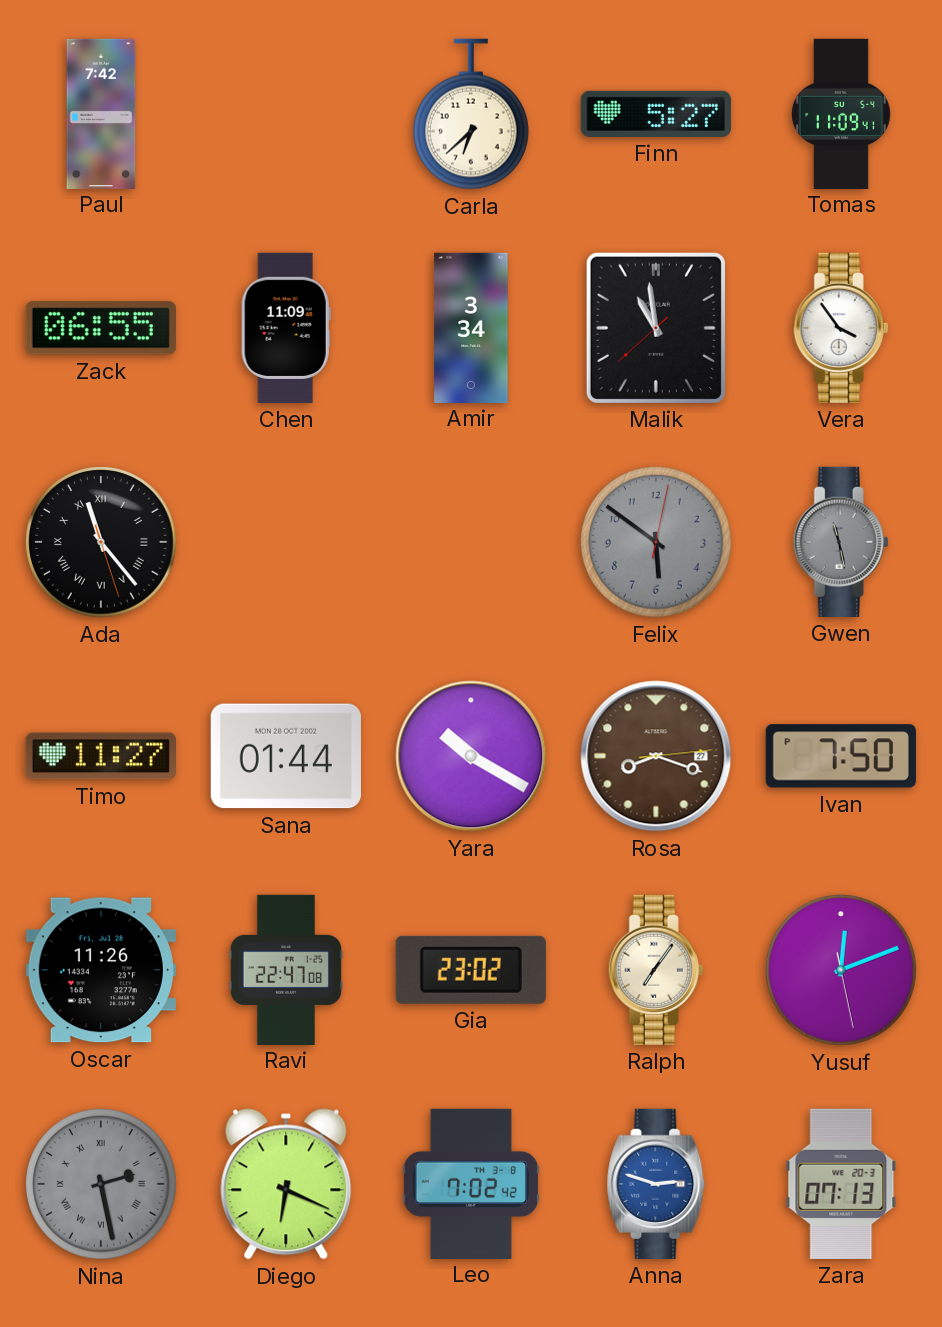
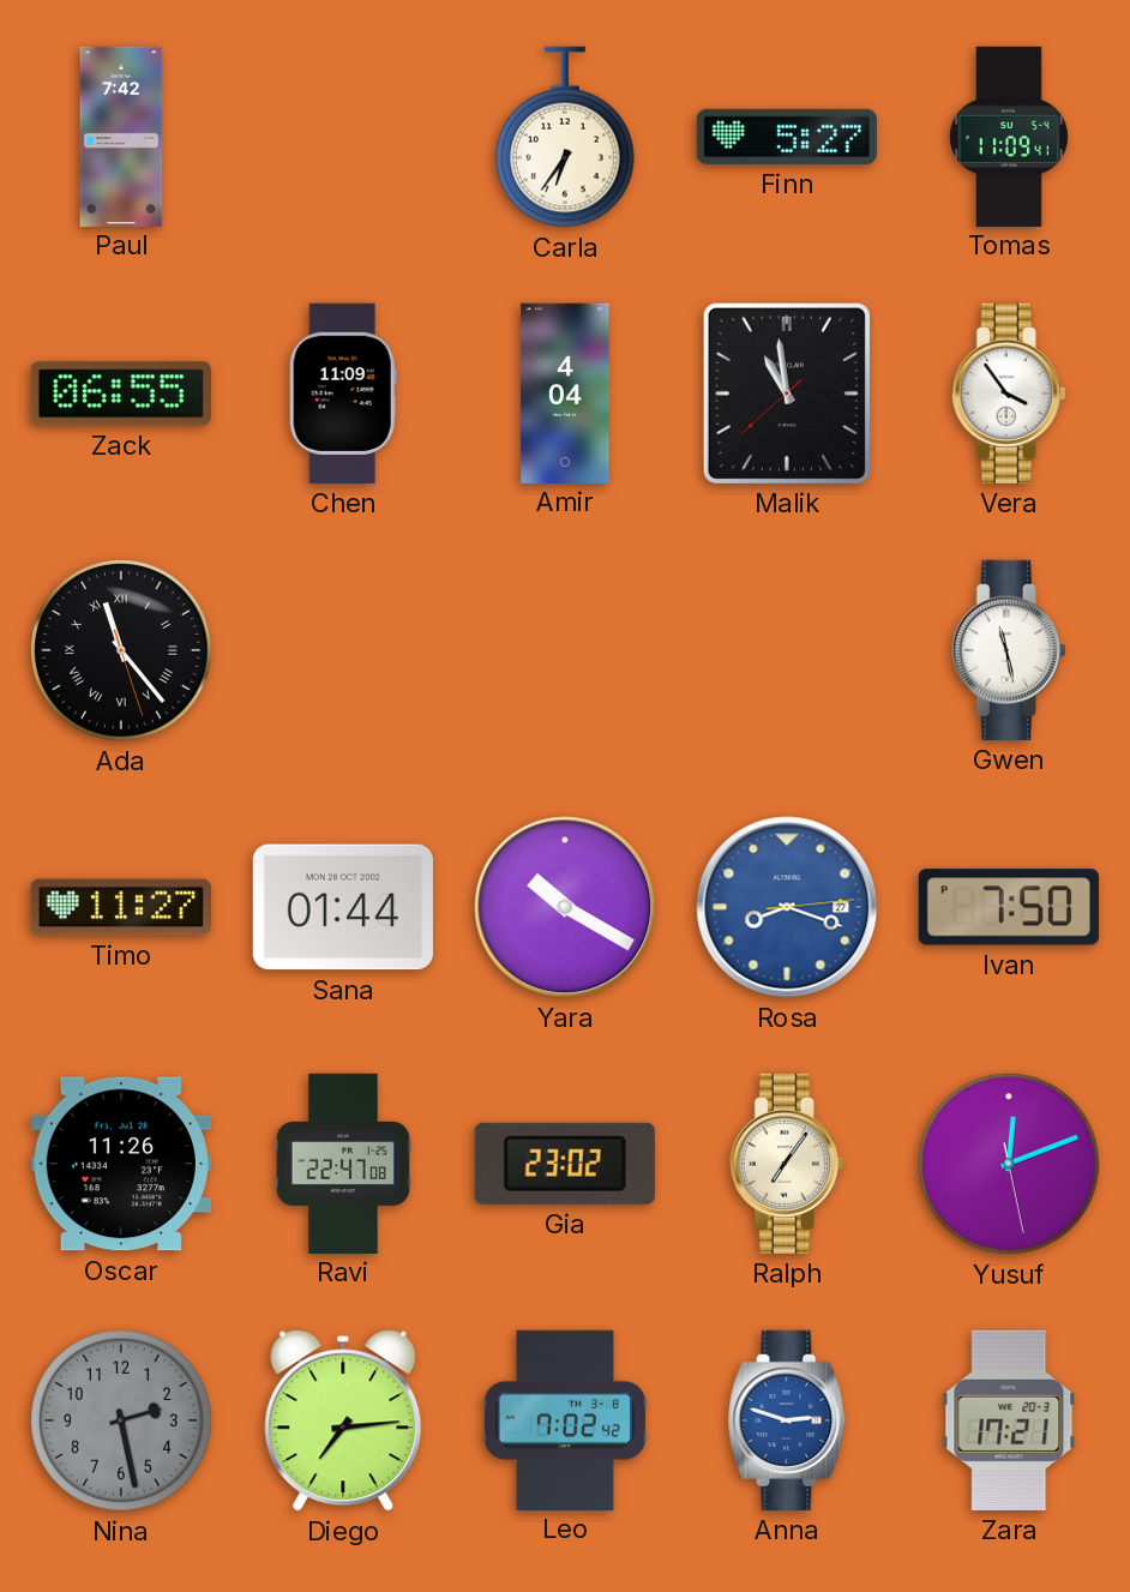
Carla: 6:38 -> 6:36 (566, 137)
Amir: 3:34 -> 4:04 (565, 392)
Felix: 5:51 -> none (656, 542)
Gwen dial: grey -> white (1009, 650)
Rosa dial: brown -> blue (787, 907)
Nina numerals: Roman -> Arabic (121, 1420)
Diego: 6:19 -> 7:14 (343, 1420)
Zara: 07:13 -> 17:21 (1009, 1420)
